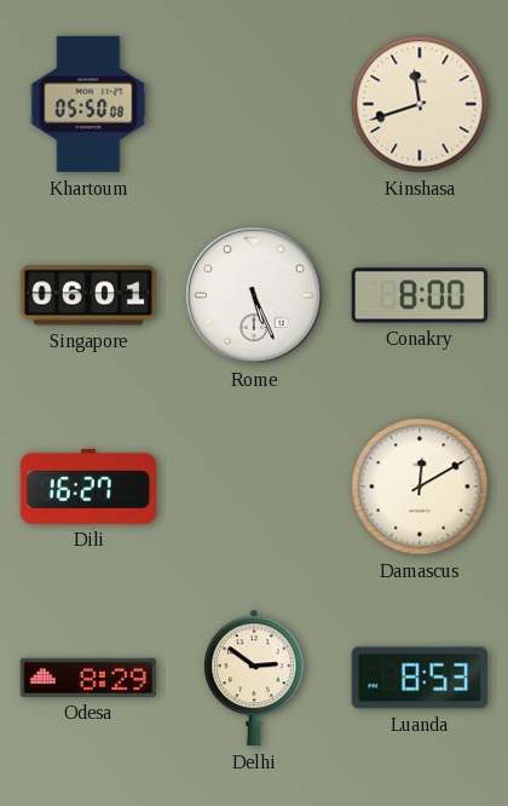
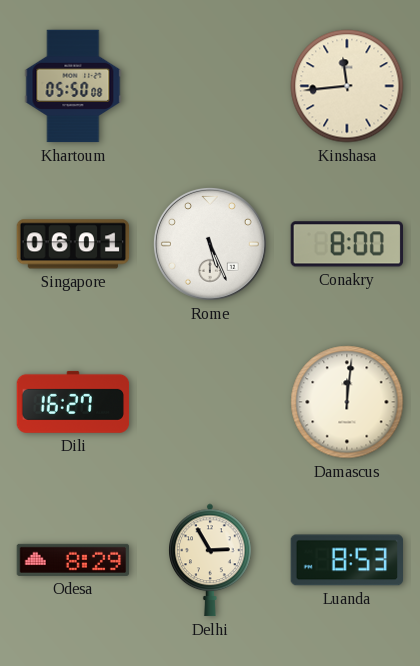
Kinshasa: 11:42 -> 11:44 (347, 86)
Damascus: 12:10 -> 12:01 (347, 402)
Delhi: 2:51 -> 2:55 (210, 560)
